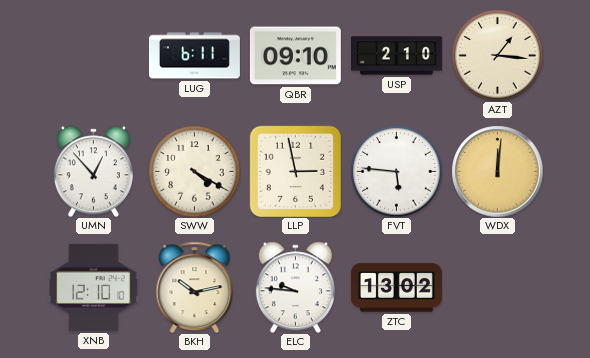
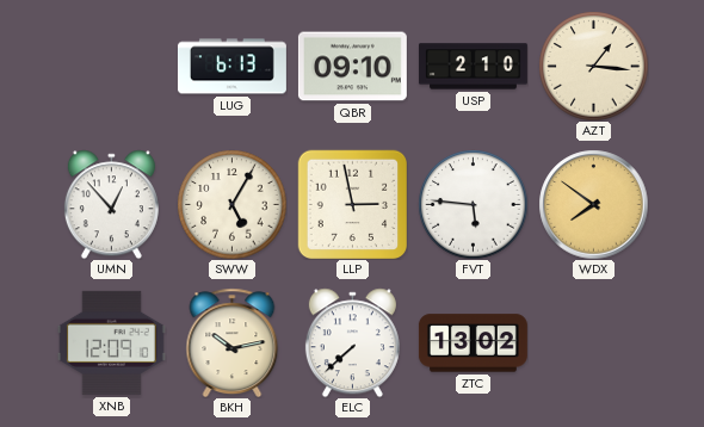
LUG: 6:11 -> 6:13 (231, 67)
SWW: 4:20 -> 5:05 (231, 204)
WDX: 12:01 -> 7:51 (593, 204)
XNB: 12:10 -> 12:09 (111, 342)
ELC: 9:46 -> 7:38 (352, 342)
